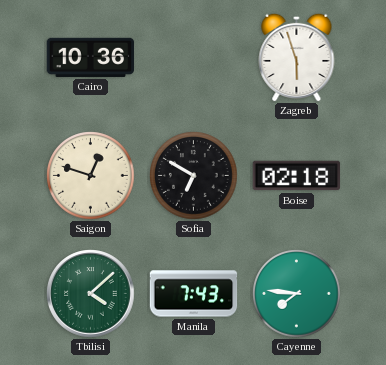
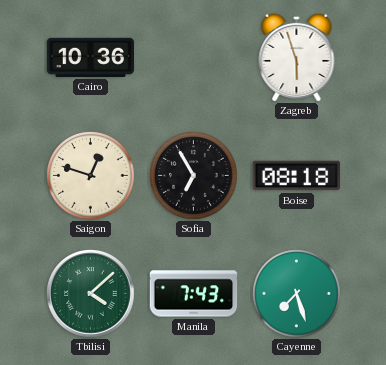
Sofia: 6:50 -> 6:55 (194, 176)
Boise: 02:18 -> 08:18 (297, 176)
Cayenne: 7:46 -> 7:27 (297, 294)
